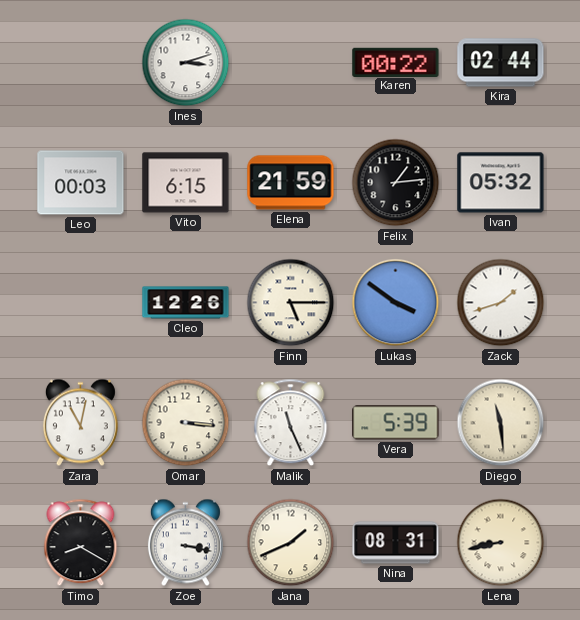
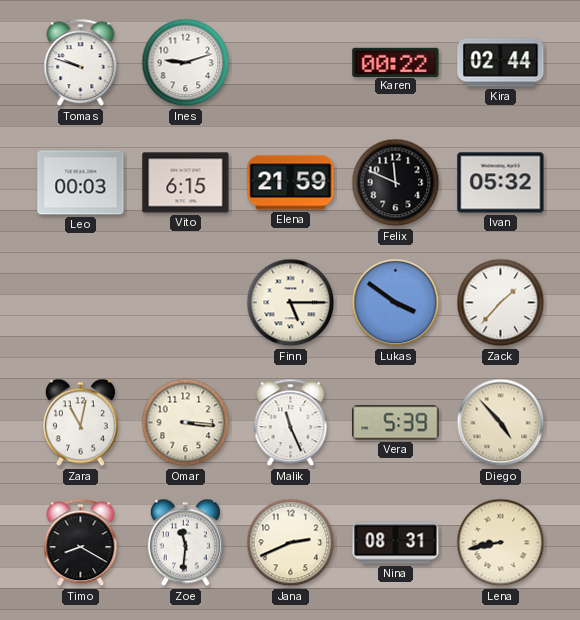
Tomas: none -> 9:48 (81, 63)
Ines: 3:12 -> 9:12 (186, 63)
Felix: 1:14 -> 11:49 (396, 183)
Cleo: 12:26 -> none (186, 303)
Zack: 1:42 -> 1:37 (501, 303)
Diego: 11:29 -> 4:53 (501, 423)
Zoe: 3:17 -> 11:31 (185, 543)
Jana: 1:41 -> 2:41 (291, 543)
